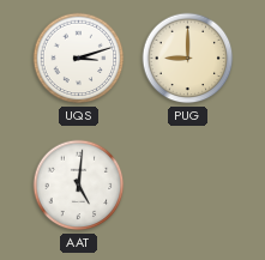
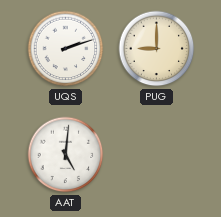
UQS: 3:12 -> 2:12 (66, 49)
